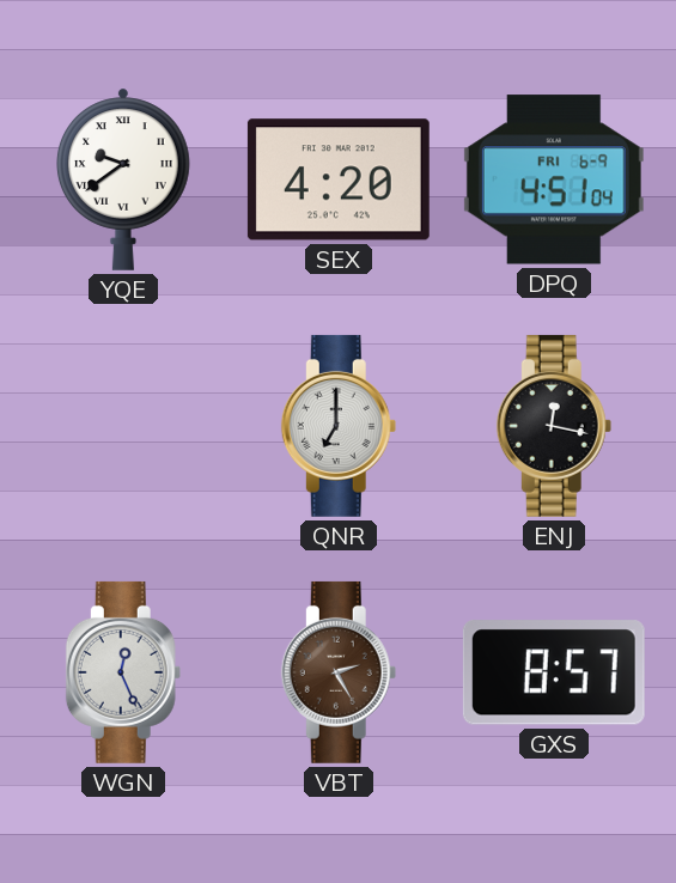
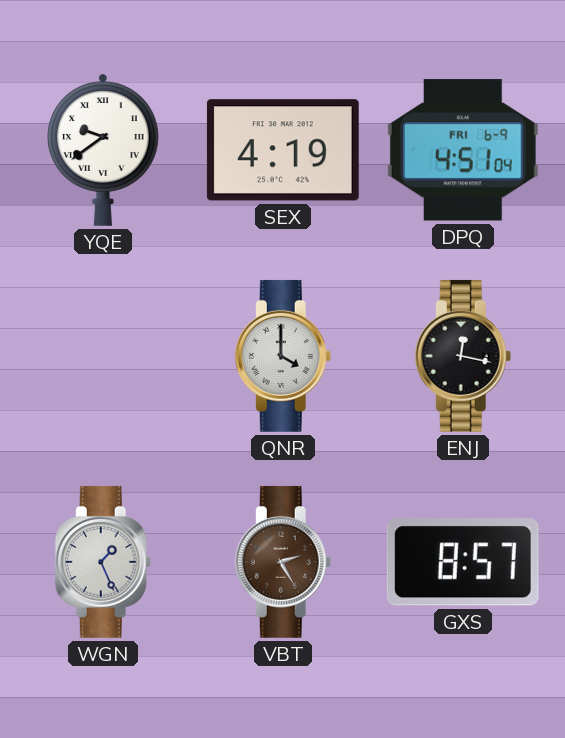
SEX: 4:20 -> 4:19 (283, 150)
QNR: 7:00 -> 4:00 (283, 356)
WGN: 12:26 -> 1:26 (103, 562)
